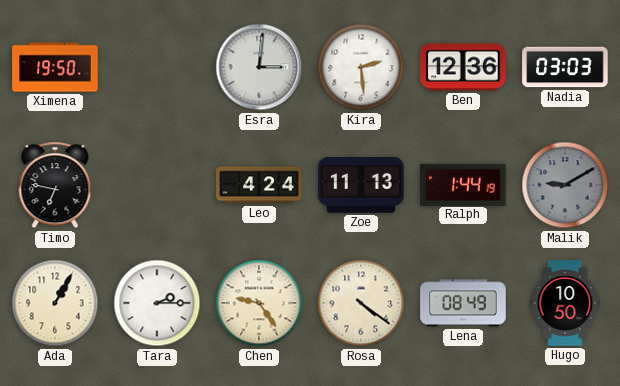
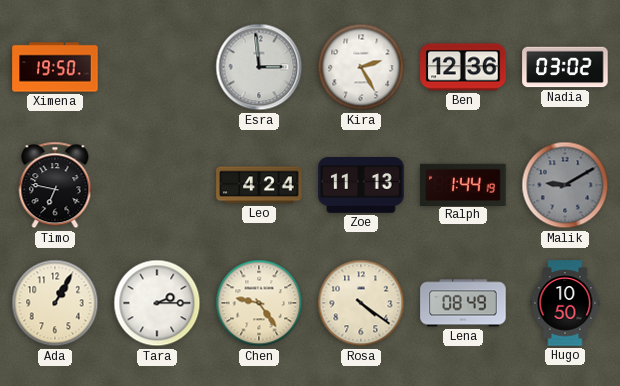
Esra: 3:01 -> 2:59 (259, 67)
Kira: 2:29 -> 2:25 (361, 67)
Nadia: 03:03 -> 03:02 (565, 67)
